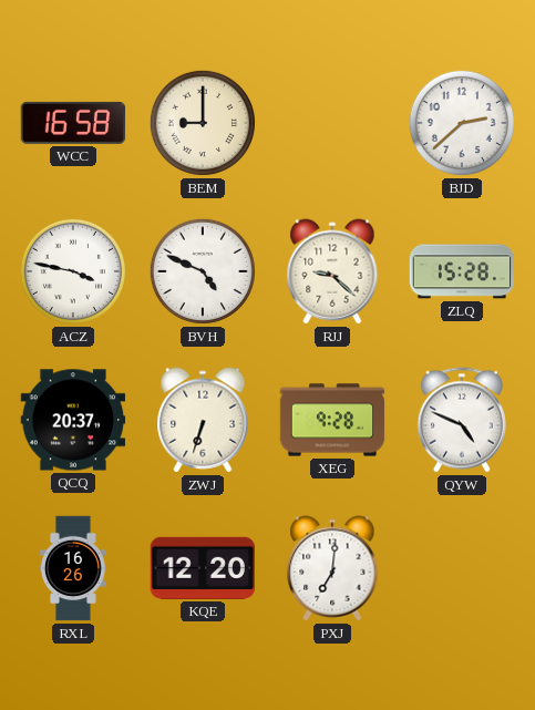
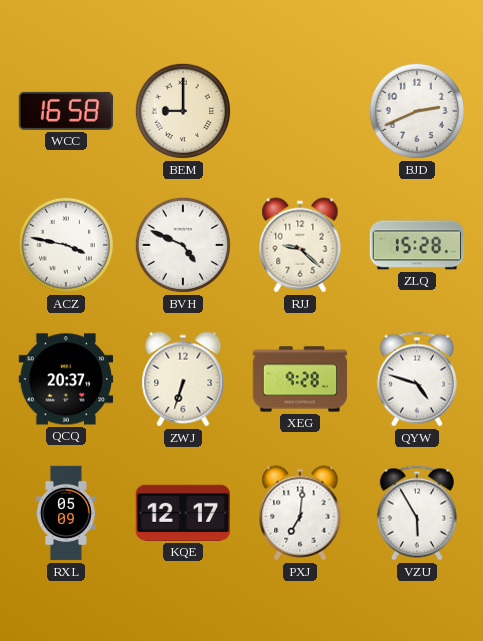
BJD: 2:38 -> 2:41 (417, 111)
QYW: 4:49 -> 4:48 (417, 379)
RXL: 16:26 -> 05:09 (67, 513)
KQE: 12:20 -> 12:17 (183, 513)
VZU: none -> 5:55 (417, 513)
